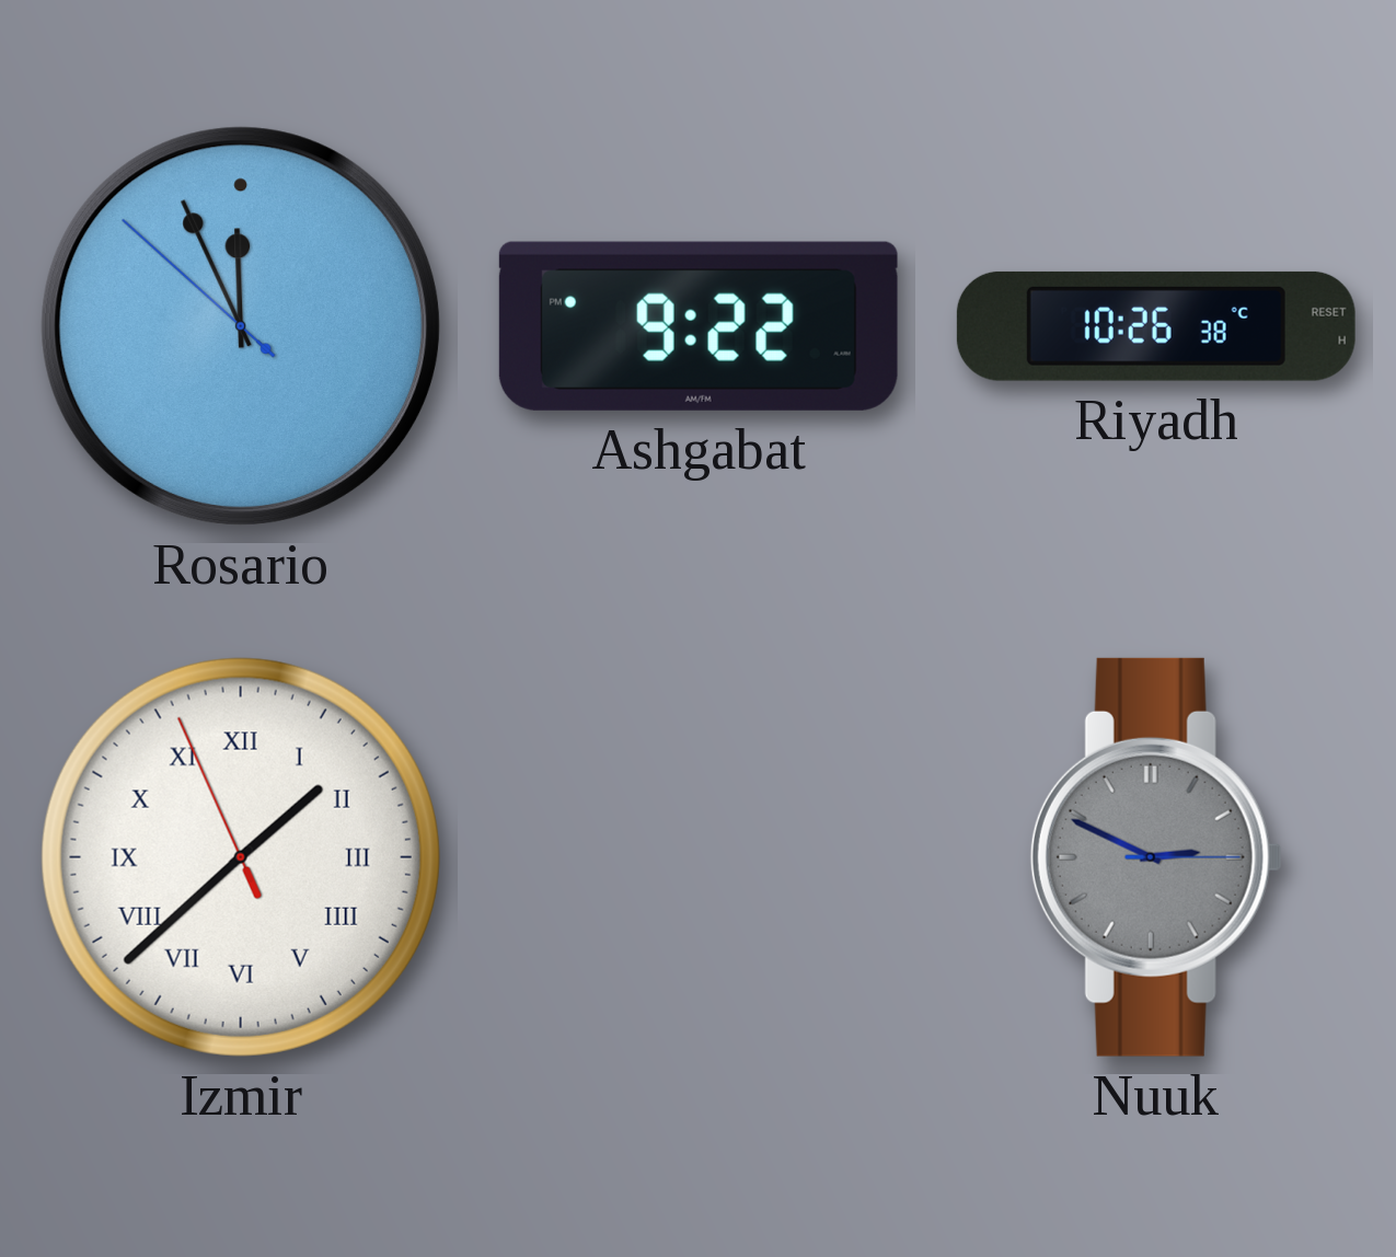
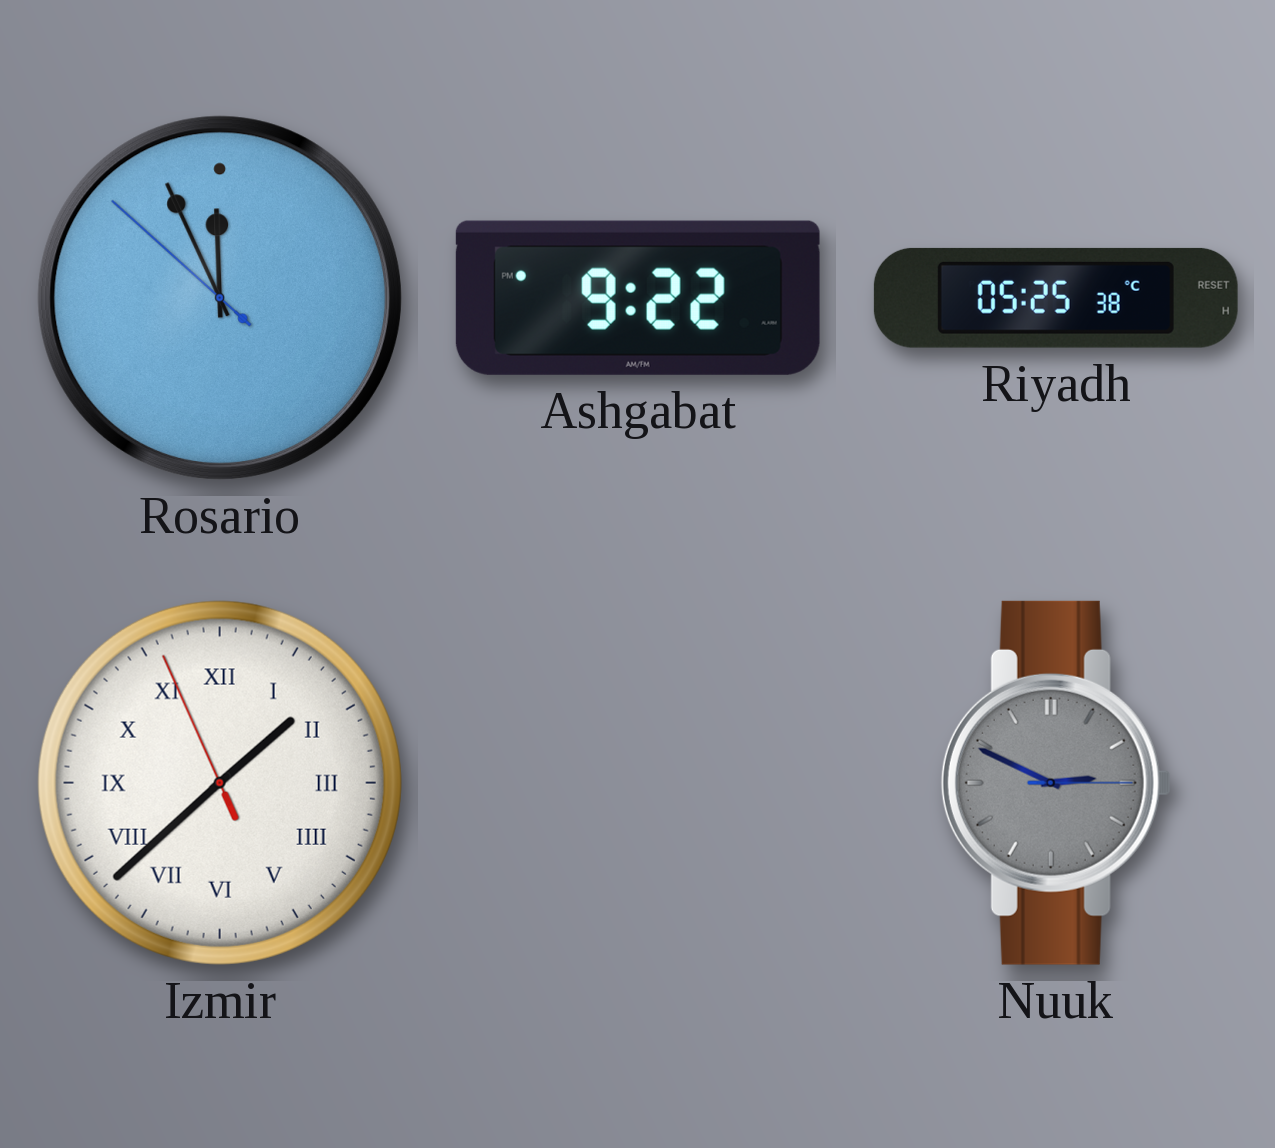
Riyadh: 10:26 -> 05:25 (1056, 298)
